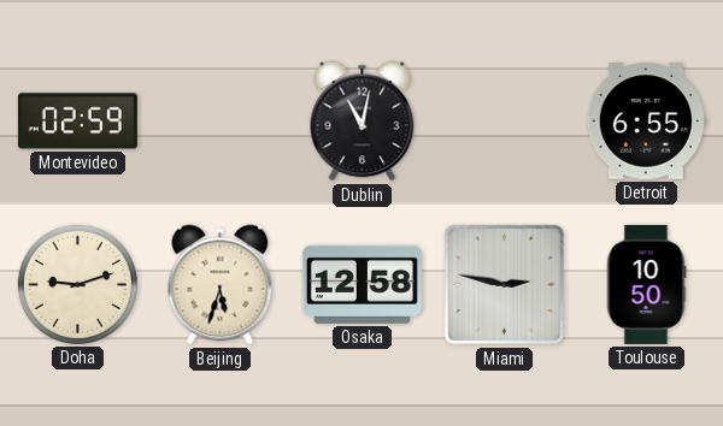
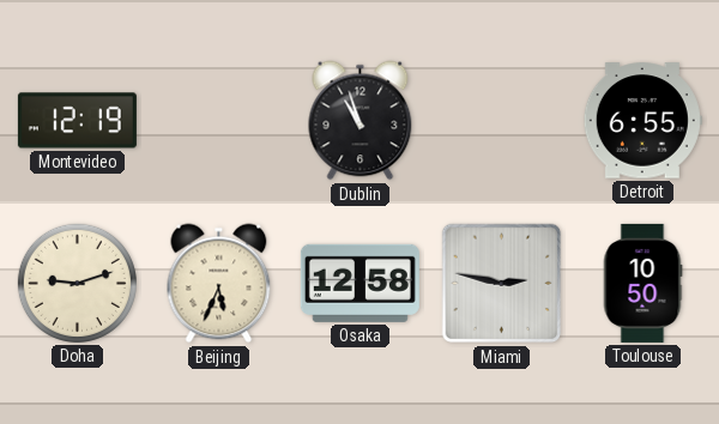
Montevideo: 02:59 -> 12:19 (77, 121)
Dublin: 11:02 -> 10:57 (361, 121)
Beijing: 5:33 -> 5:34 (219, 284)
